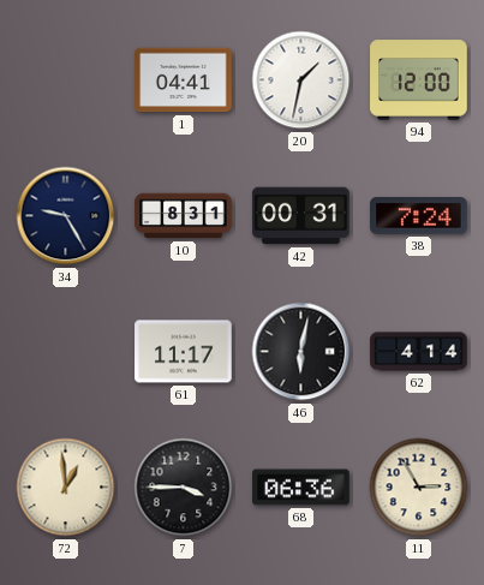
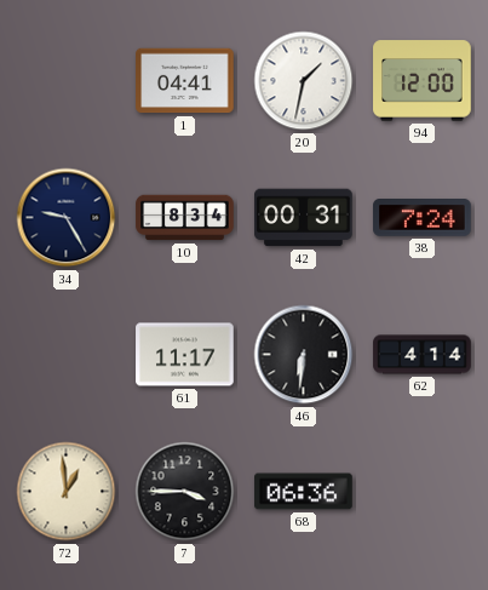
10: 8:31 -> 8:34 (185, 218)
46: 6:02 -> 6:31 (304, 355)
11: 2:55 -> none (419, 488)
